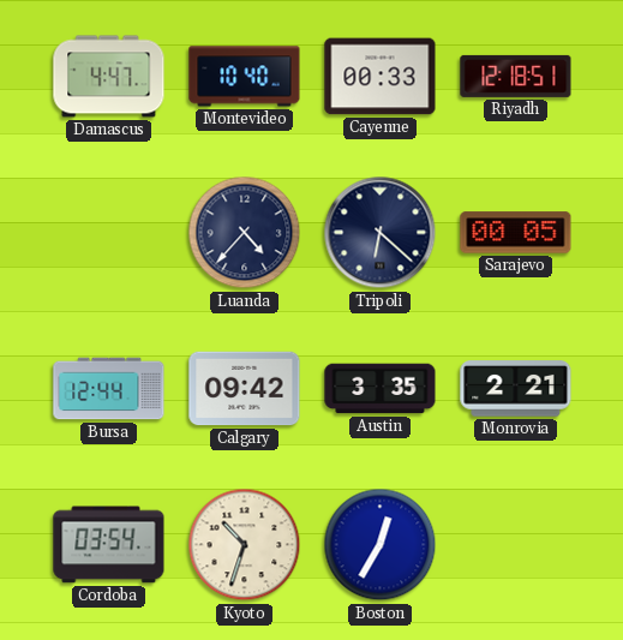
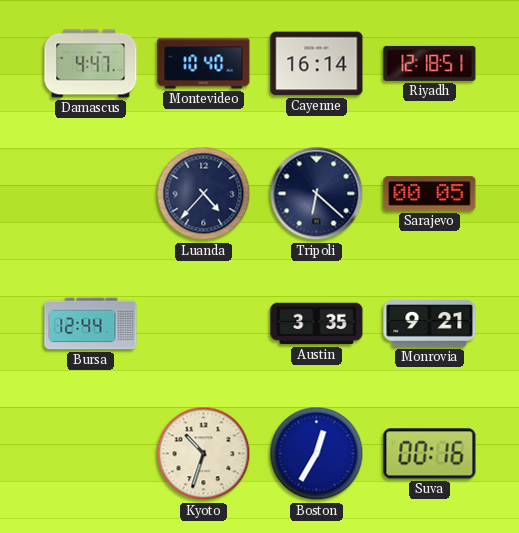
Cayenne: 00:33 -> 16:14 (317, 64)
Calgary: 09:42 -> none (245, 389)
Monrovia: 2:21 -> 9:21 (430, 324)
Cordoba: 03:54 -> none (109, 545)
Suva: none -> 00:16 (430, 454)
